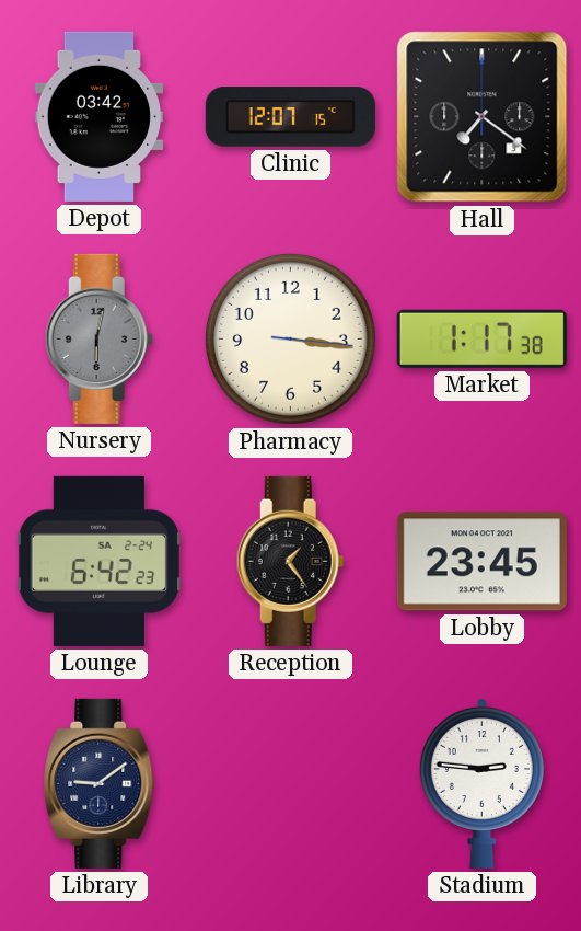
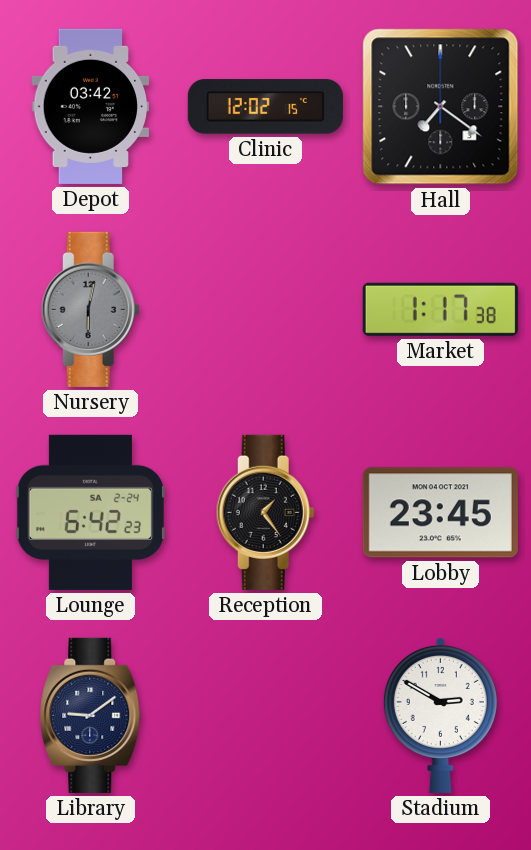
Clinic: 12:07 -> 12:02 (265, 107)
Pharmacy: 3:16 -> none (290, 338)
Stadium: 2:46 -> 2:50 (440, 715)
